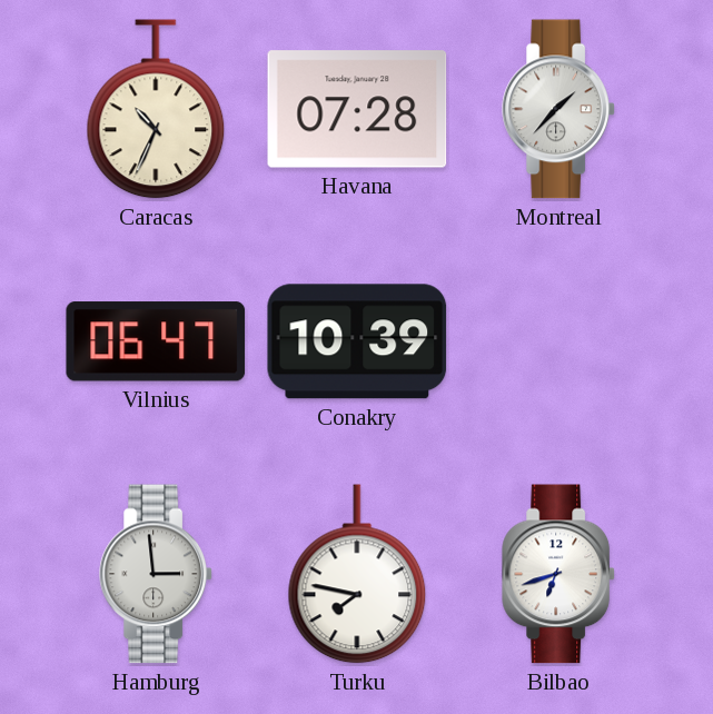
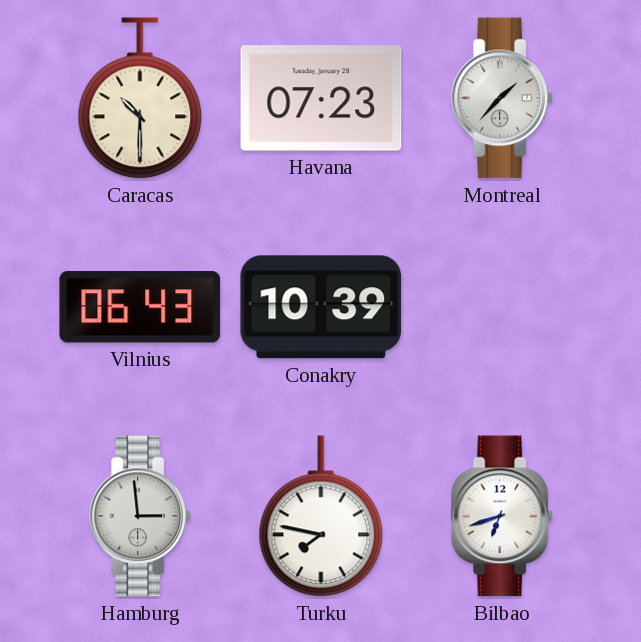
Caracas: 10:34 -> 10:30 (140, 98)
Havana: 07:28 -> 07:23 (321, 98)
Vilnius: 06:47 -> 06:43 (140, 307)
